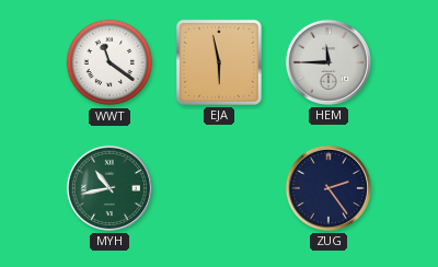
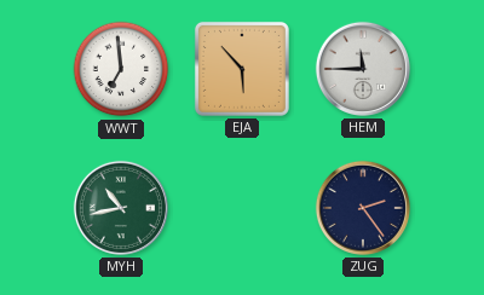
WWT: 11:21 -> 6:59 (121, 69)
EJA: 5:58 -> 5:53 (242, 69)
